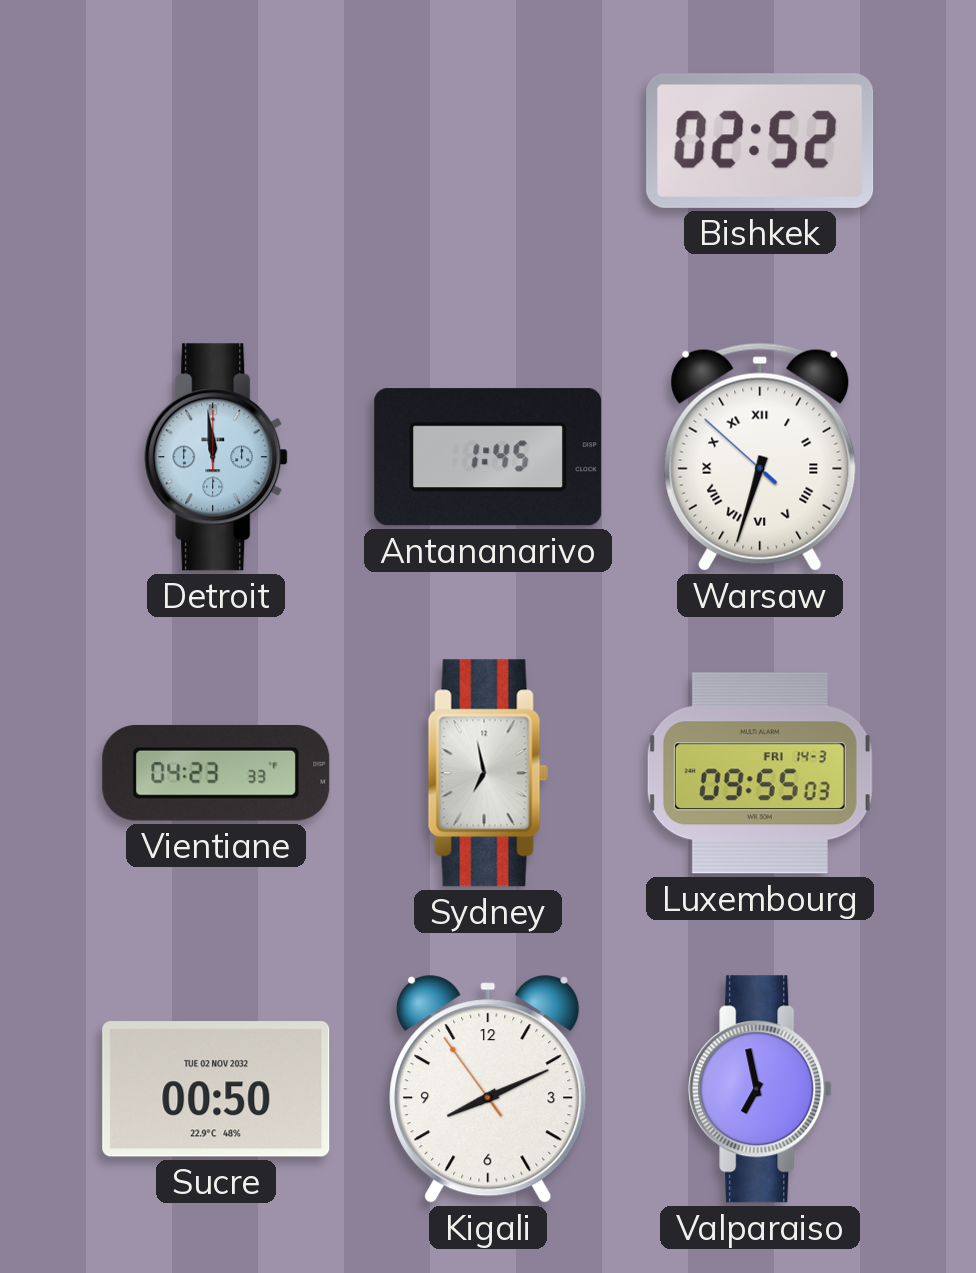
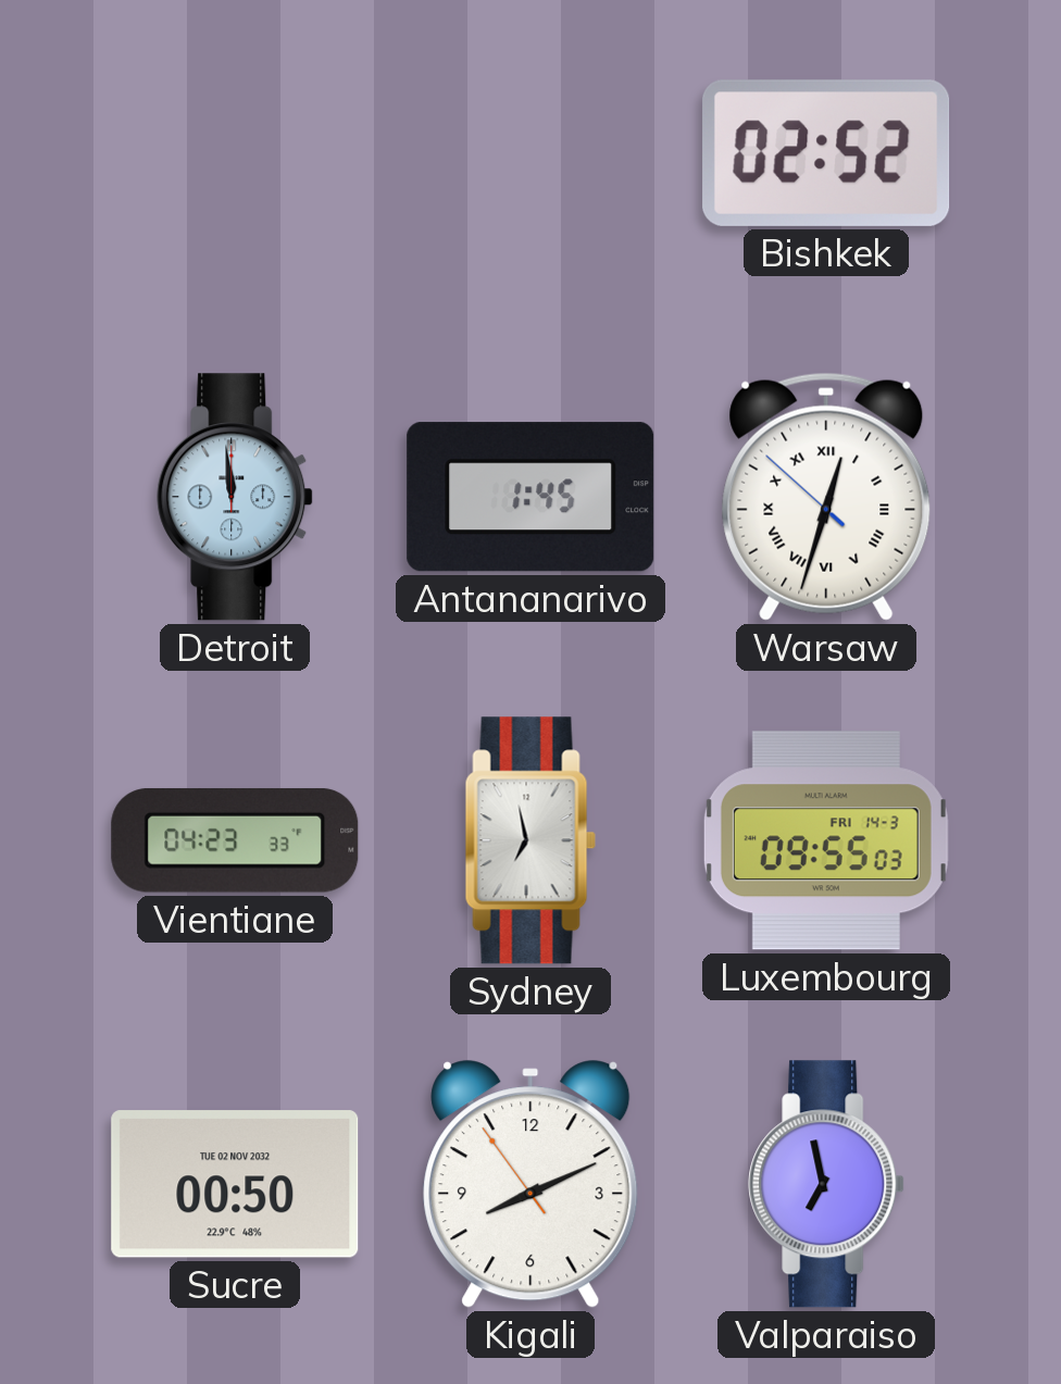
Warsaw: 6:32 -> 12:32 (826, 497)
